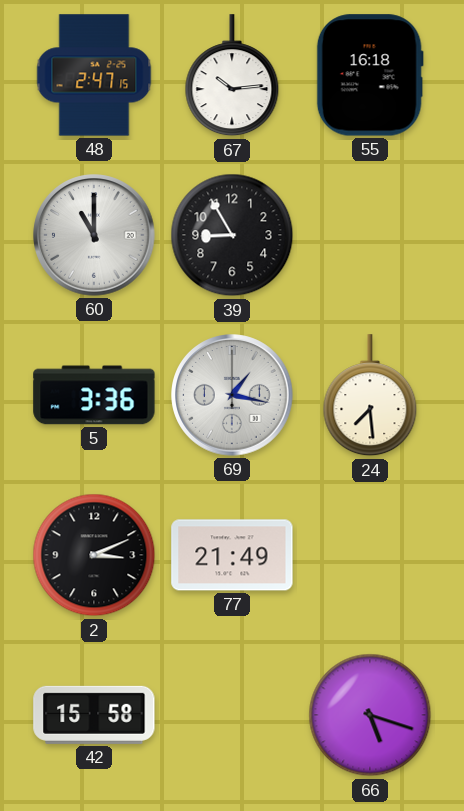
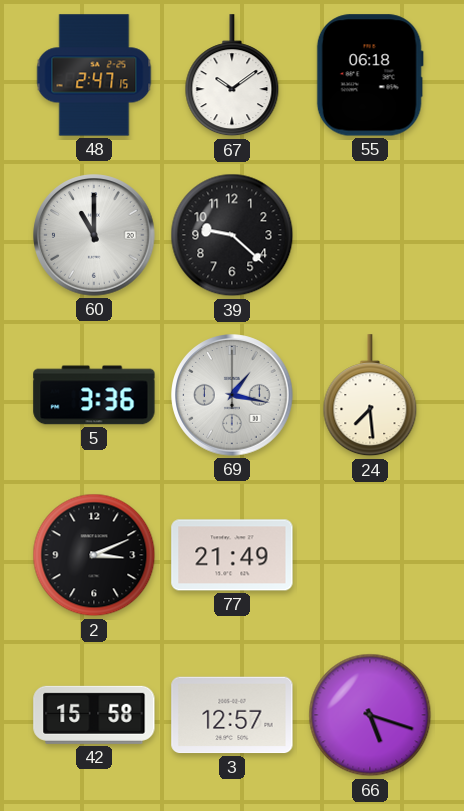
67: 10:14 -> 10:09 (232, 76)
55: 16:18 -> 06:18 (370, 75)
39: 8:55 -> 9:22 (232, 235)
3: none -> 12:57 (232, 715)
